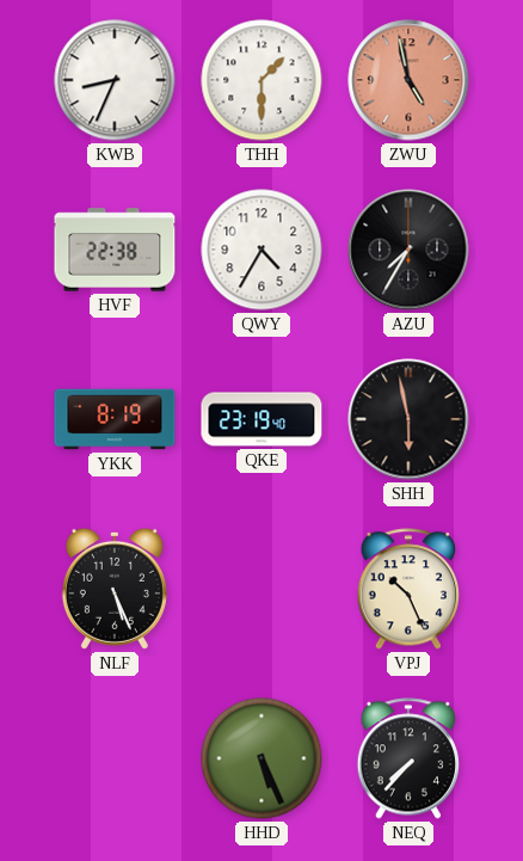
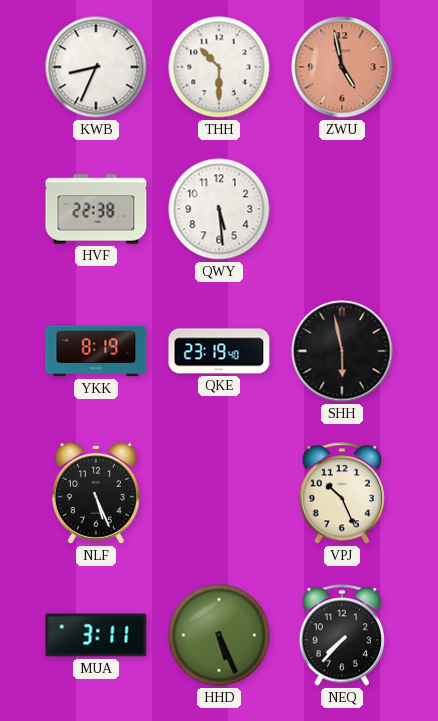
THH: 1:30 -> 10:30 (219, 67)
QWY: 4:35 -> 5:29 (219, 209)
AZU: 7:35 -> none (408, 250)
MUA: none -> 3:11 (96, 635)
